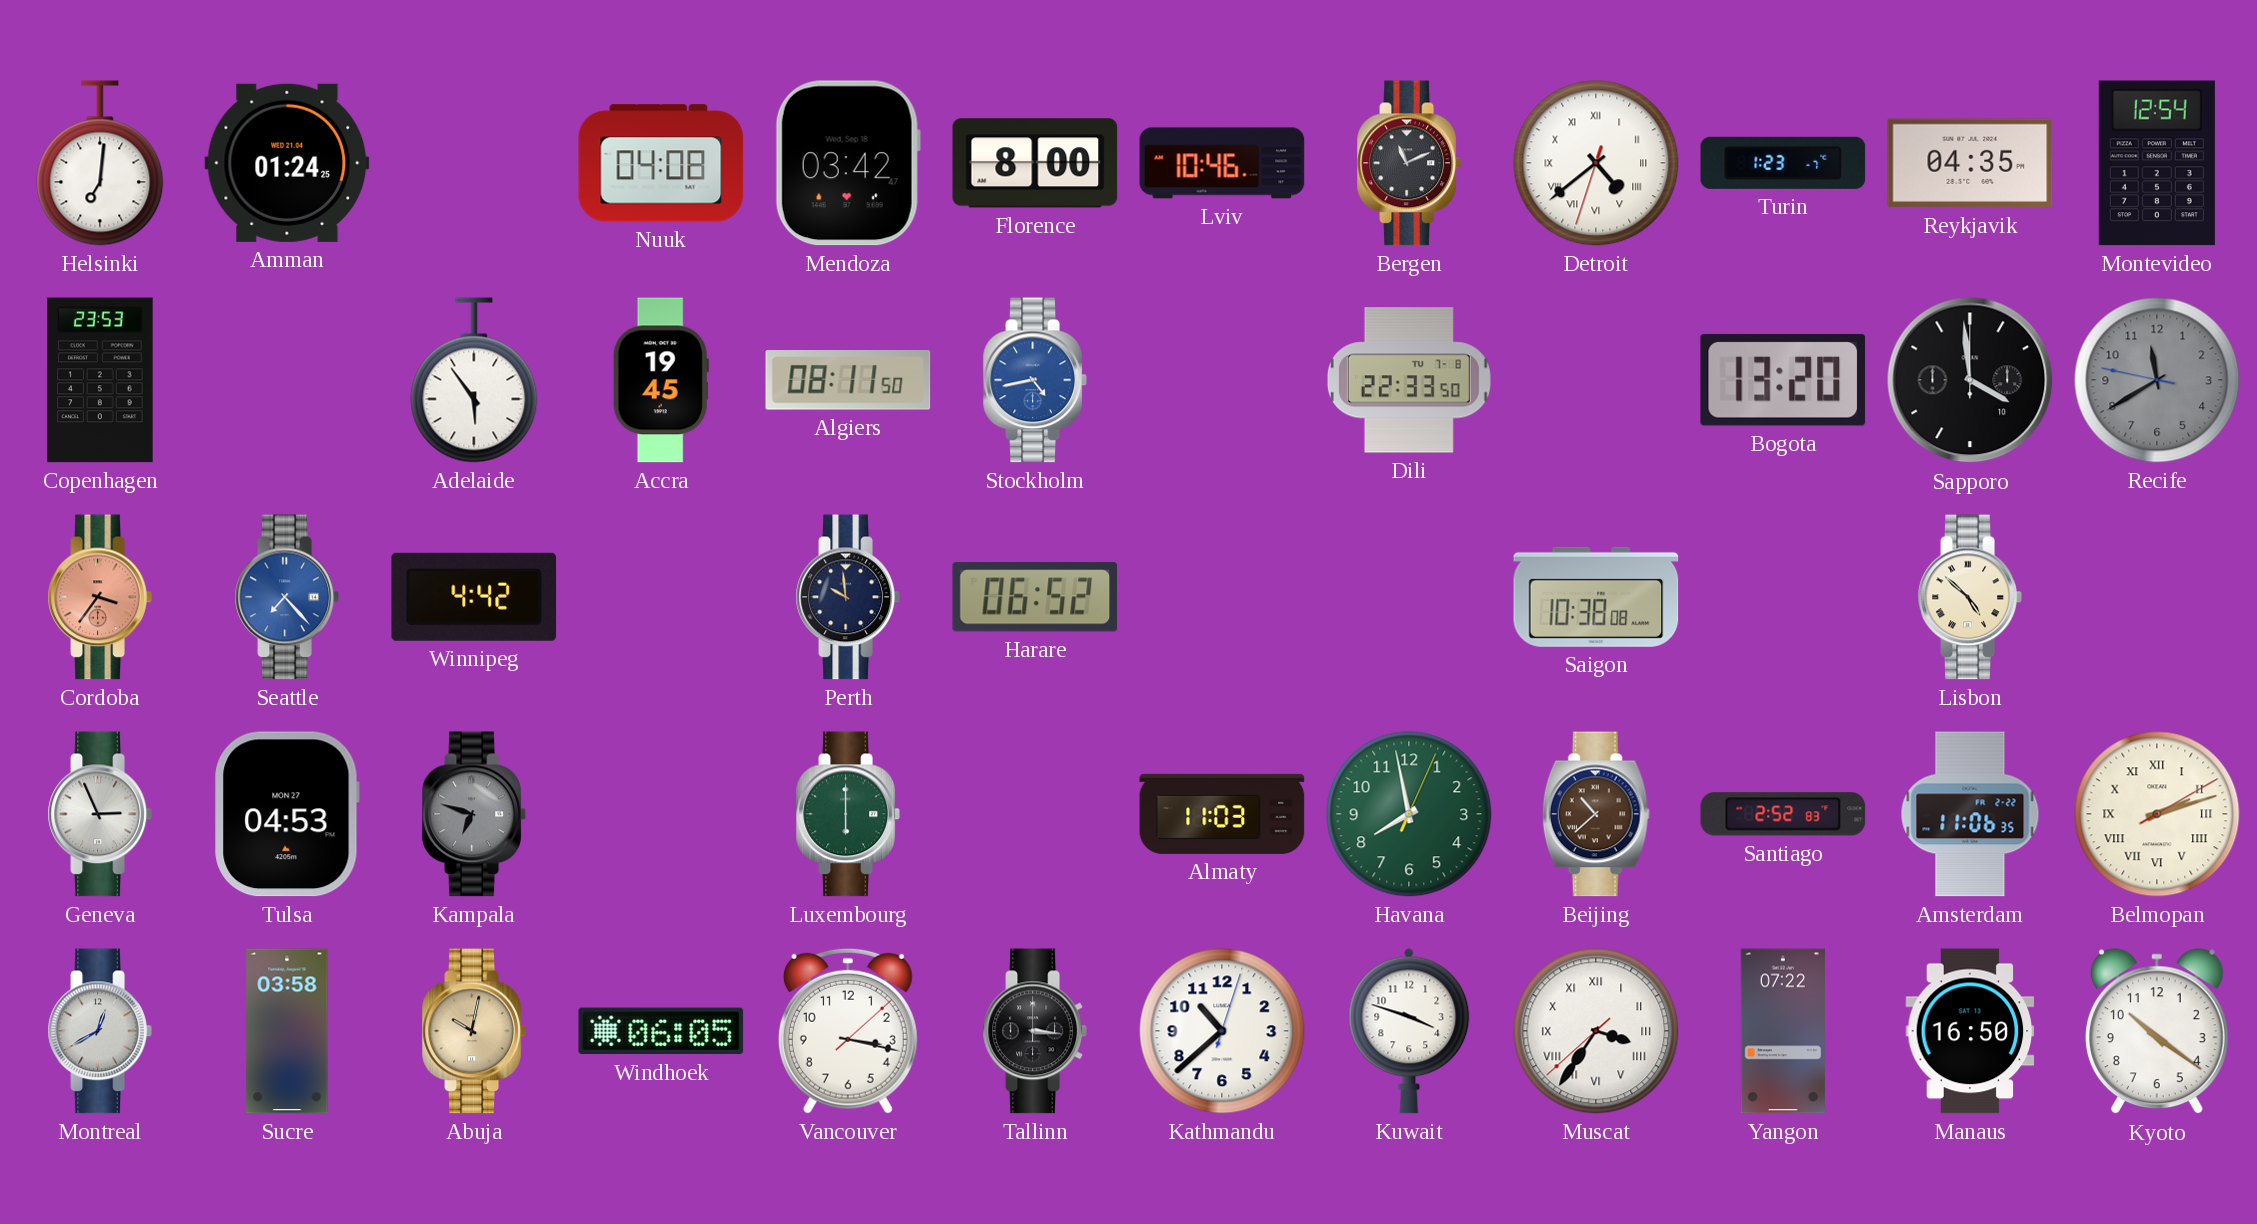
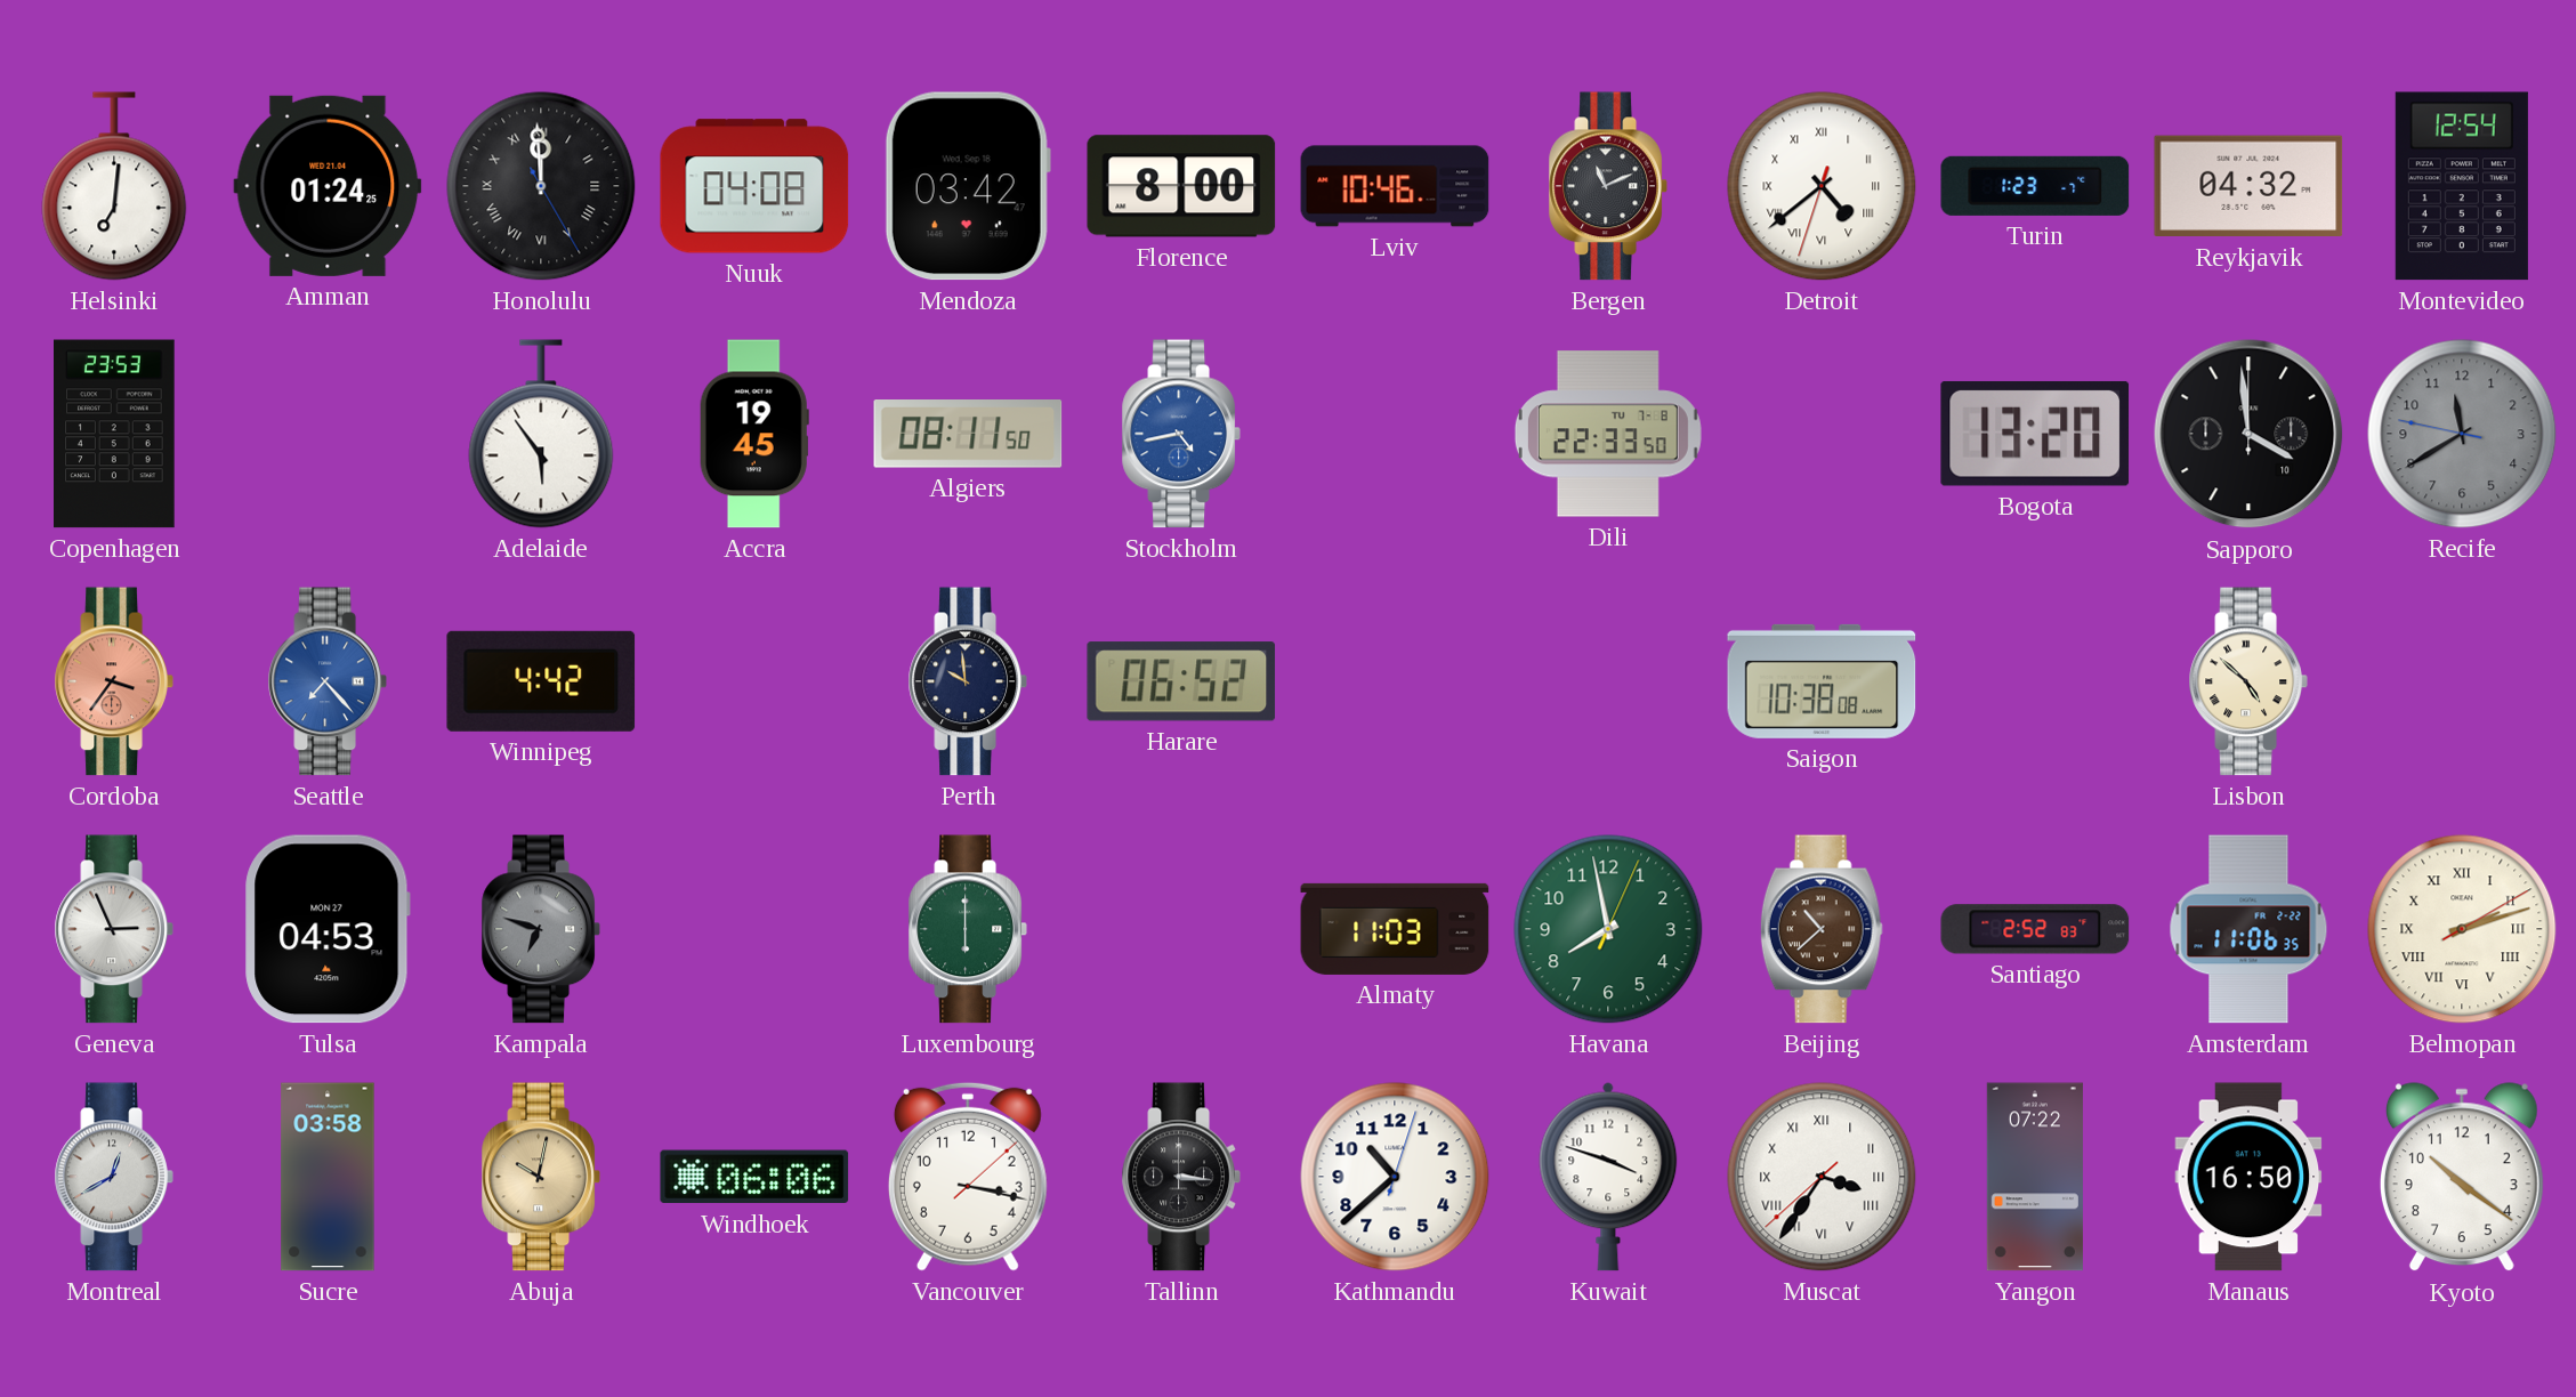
Honolulu: none -> 11:59 (541, 186)
Reykjavik: 04:35 -> 04:32 (2248, 186)
Windhoek: 06:05 -> 06:06 (754, 1177)
